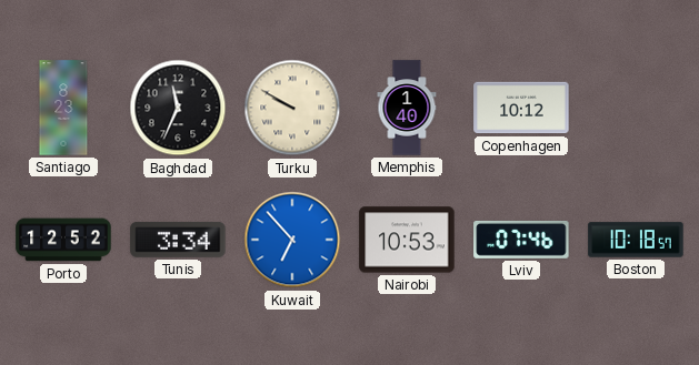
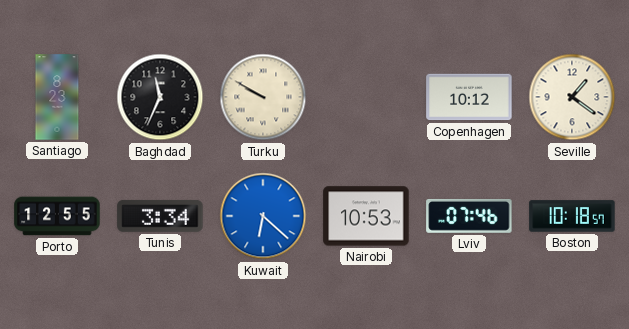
Memphis: 1:40 -> none (407, 108)
Seville: none -> 1:21 (572, 97)
Porto: 12:52 -> 12:55 (57, 216)
Kuwait: 6:53 -> 6:22 (263, 216)
